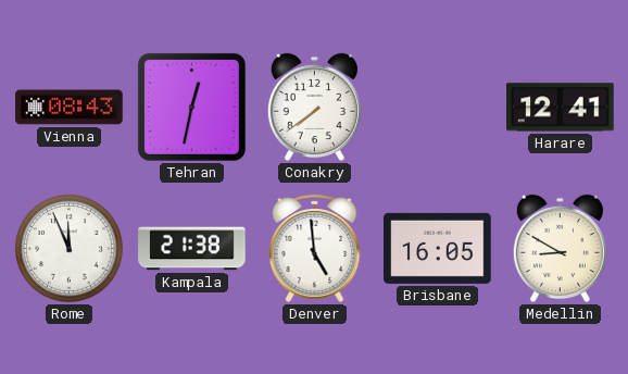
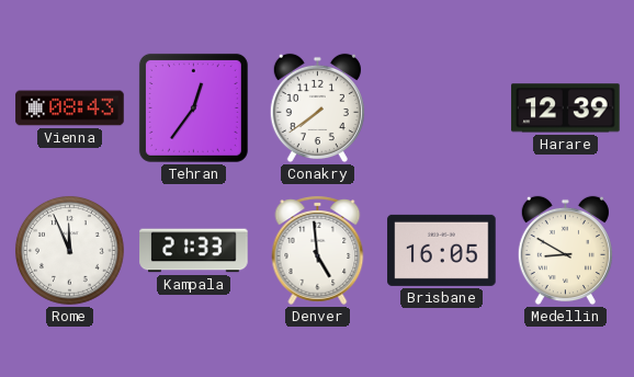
Tehran: 12:32 -> 12:36 (193, 107)
Harare: 12:41 -> 12:39 (566, 108)
Kampala: 21:38 -> 21:33 (194, 251)
